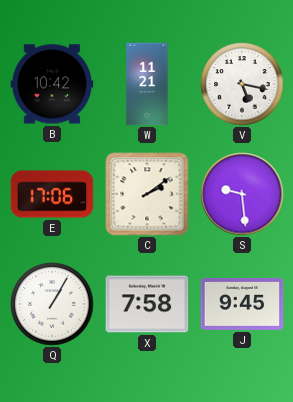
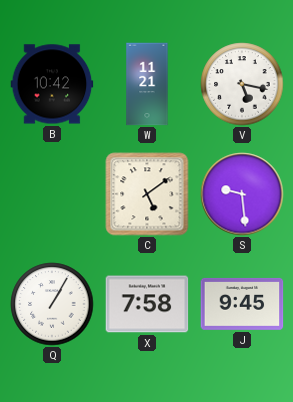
E: 17:06 -> none (52, 194)
C: 2:09 -> 5:09 (147, 194)
